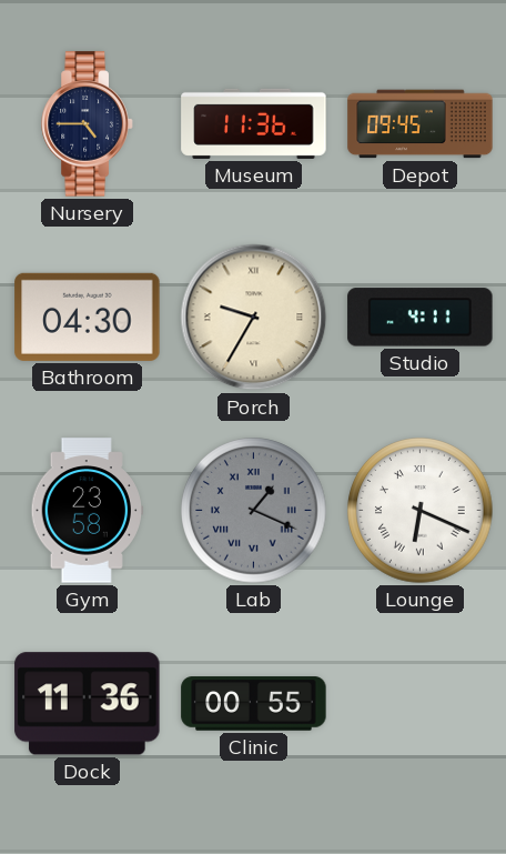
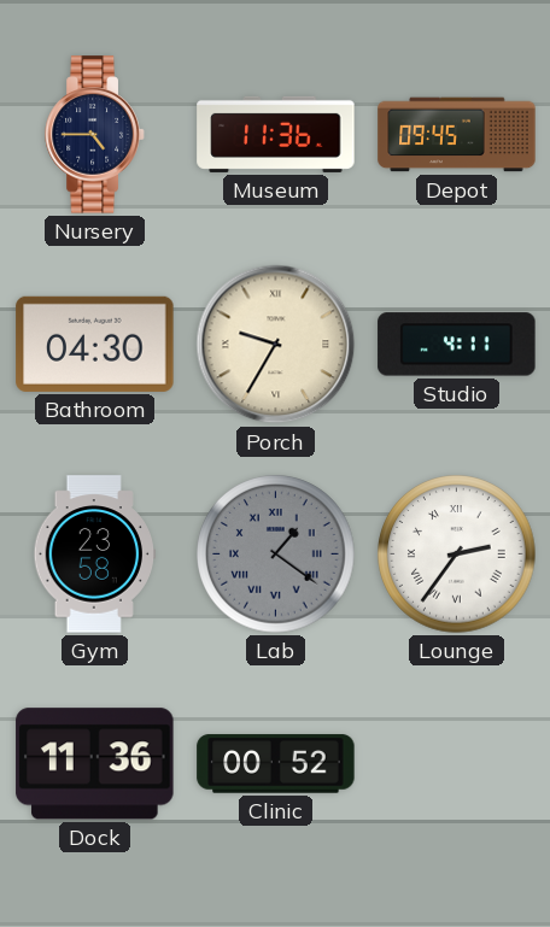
Lab: 1:19 -> 1:21 (276, 555)
Lounge: 6:19 -> 2:36 (457, 555)
Clinic: 00:55 -> 00:52 (276, 764)
